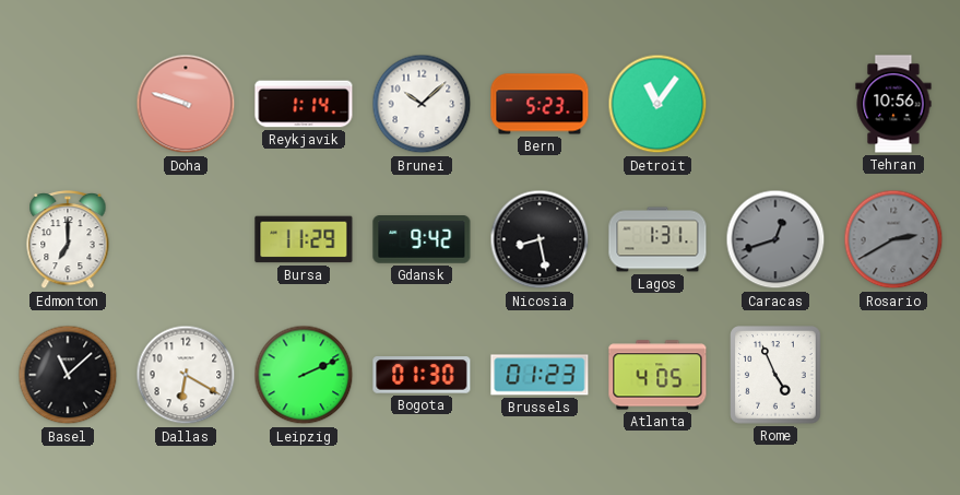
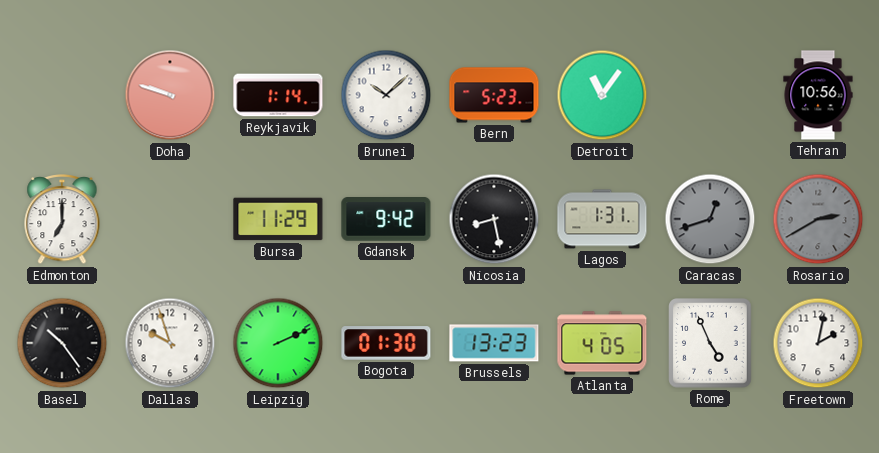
Basel: 11:08 -> 10:24 (62, 343)
Dallas: 6:20 -> 9:57 (170, 343)
Brussels: 01:23 -> 13:23 (494, 343)
Freetown: none -> 2:02 (818, 343)
